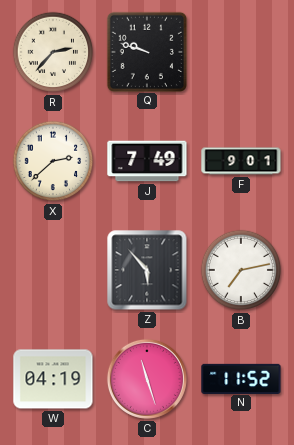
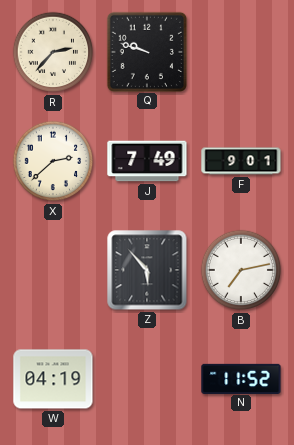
C: 11:27 -> none (147, 379)
